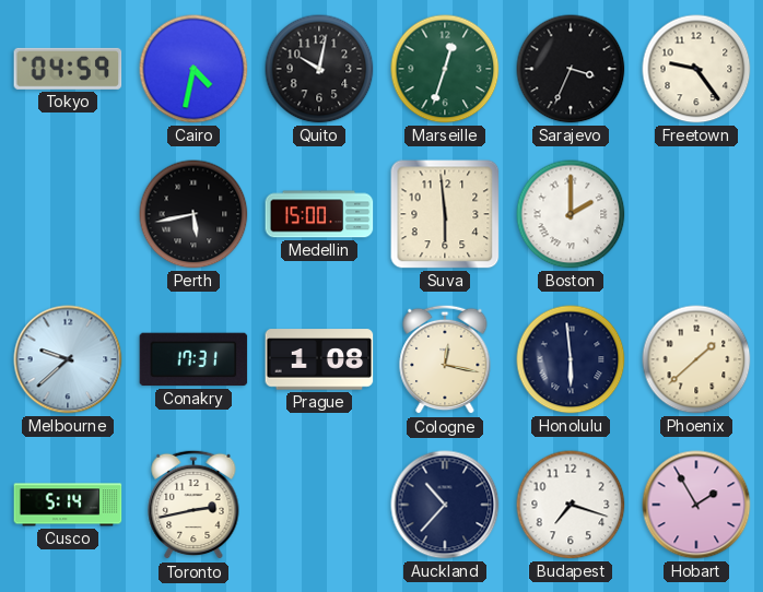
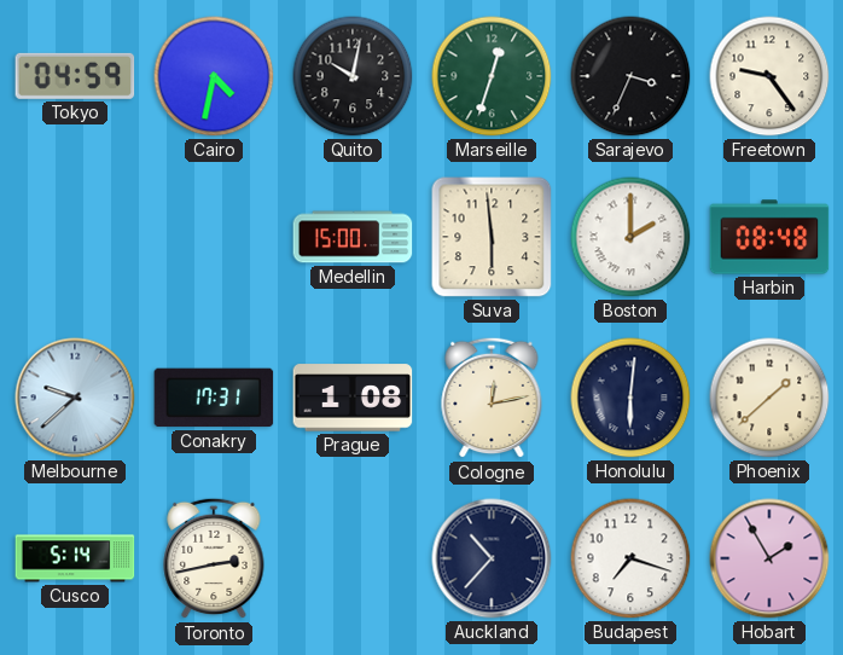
Perth: 5:43 -> none (193, 214)
Harbin: none -> 08:48 (769, 237)
Cologne: 12:17 -> 12:13 (492, 398)
Honolulu: 5:59 -> 6:01 (630, 398)
